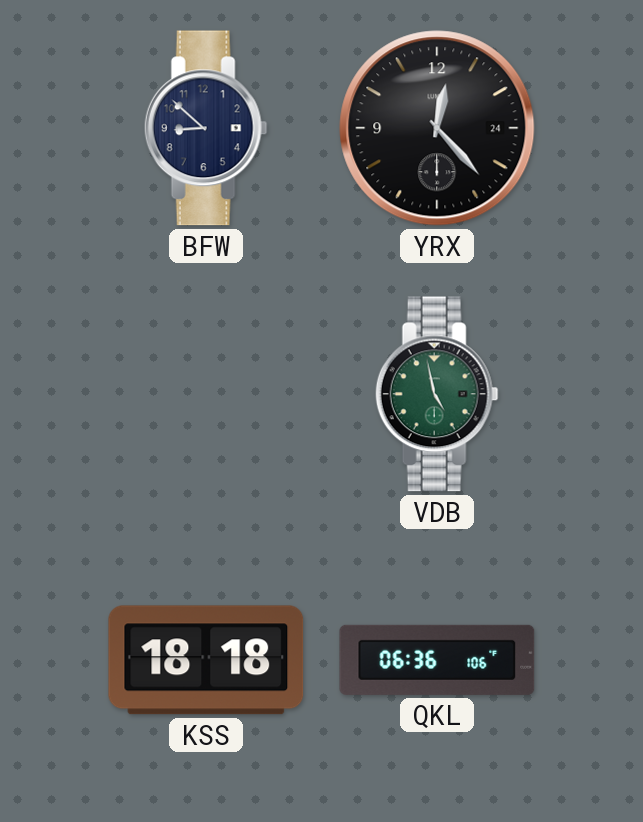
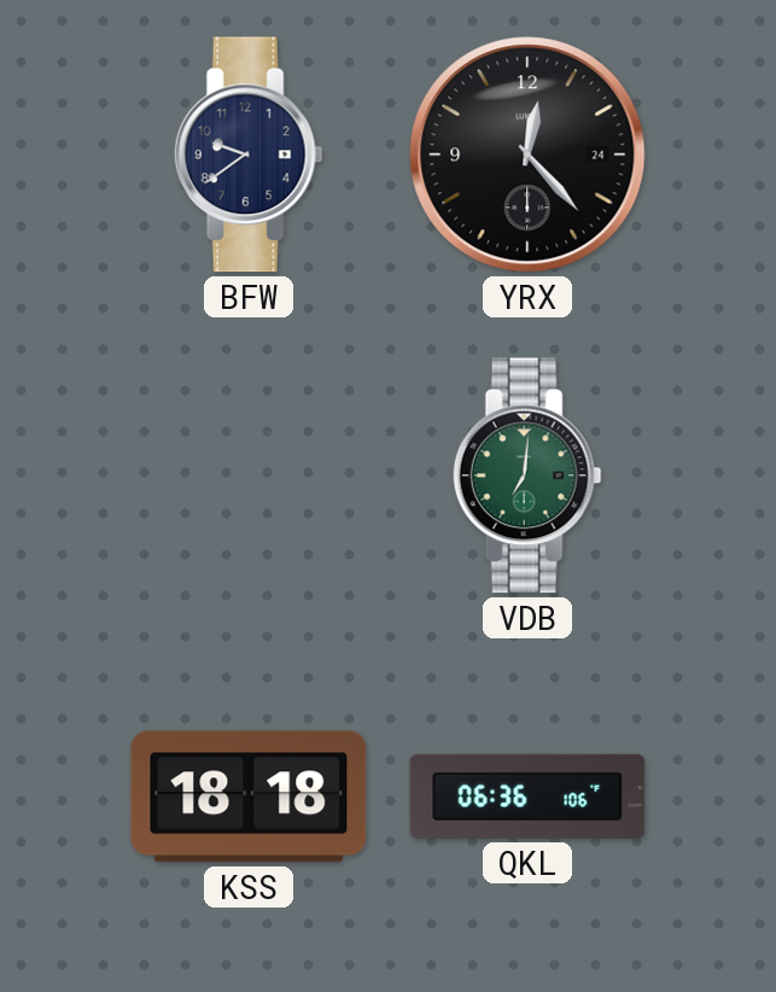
BFW: 8:52 -> 9:39 (249, 154)
VDB: 4:58 -> 7:01 (527, 475)
